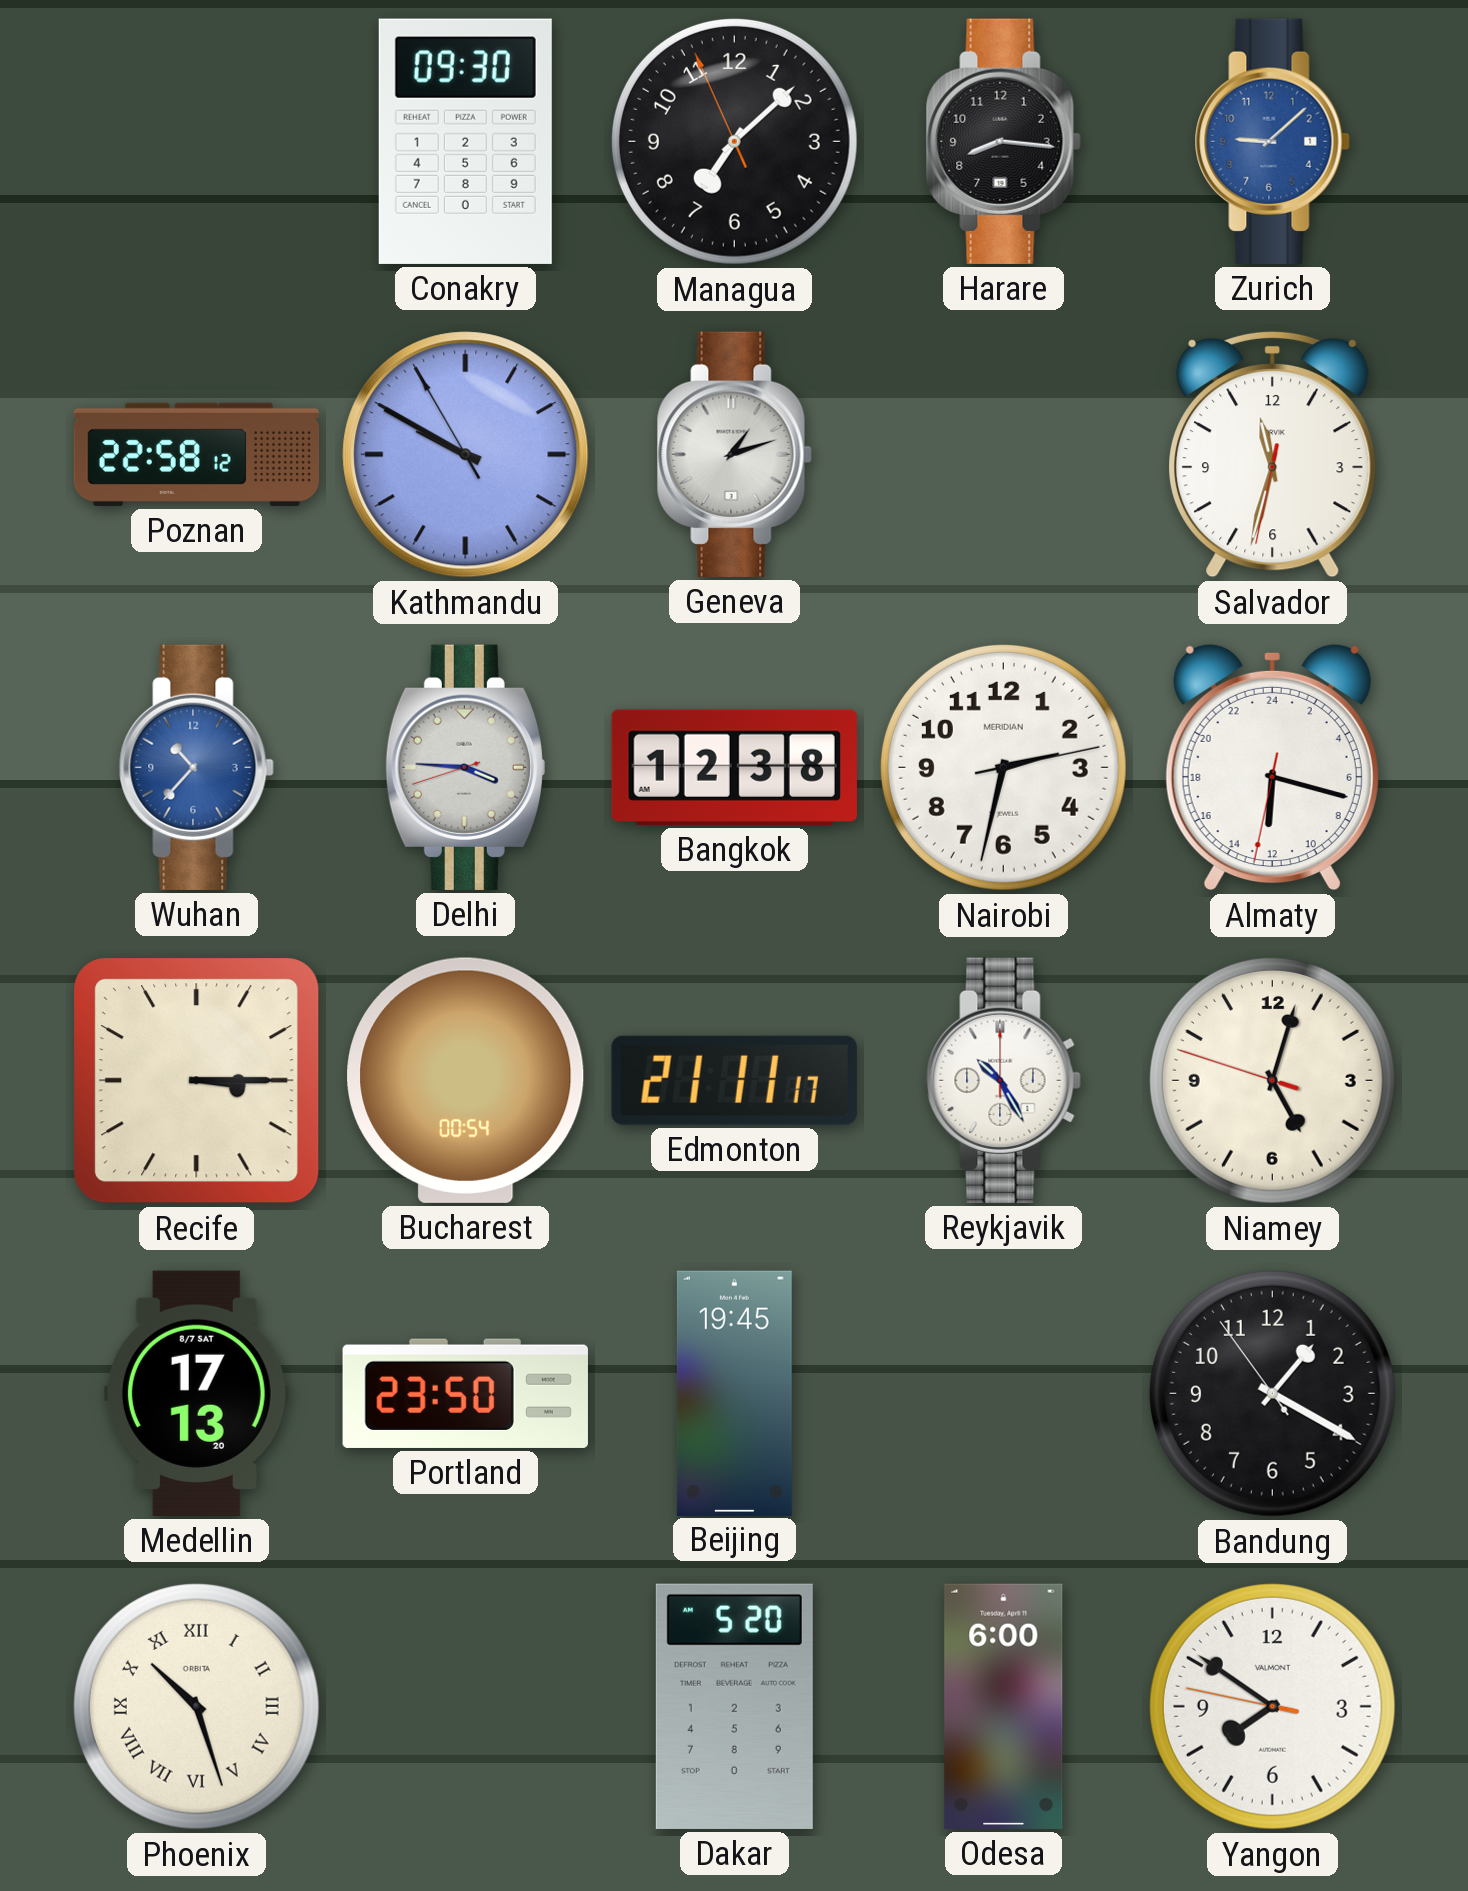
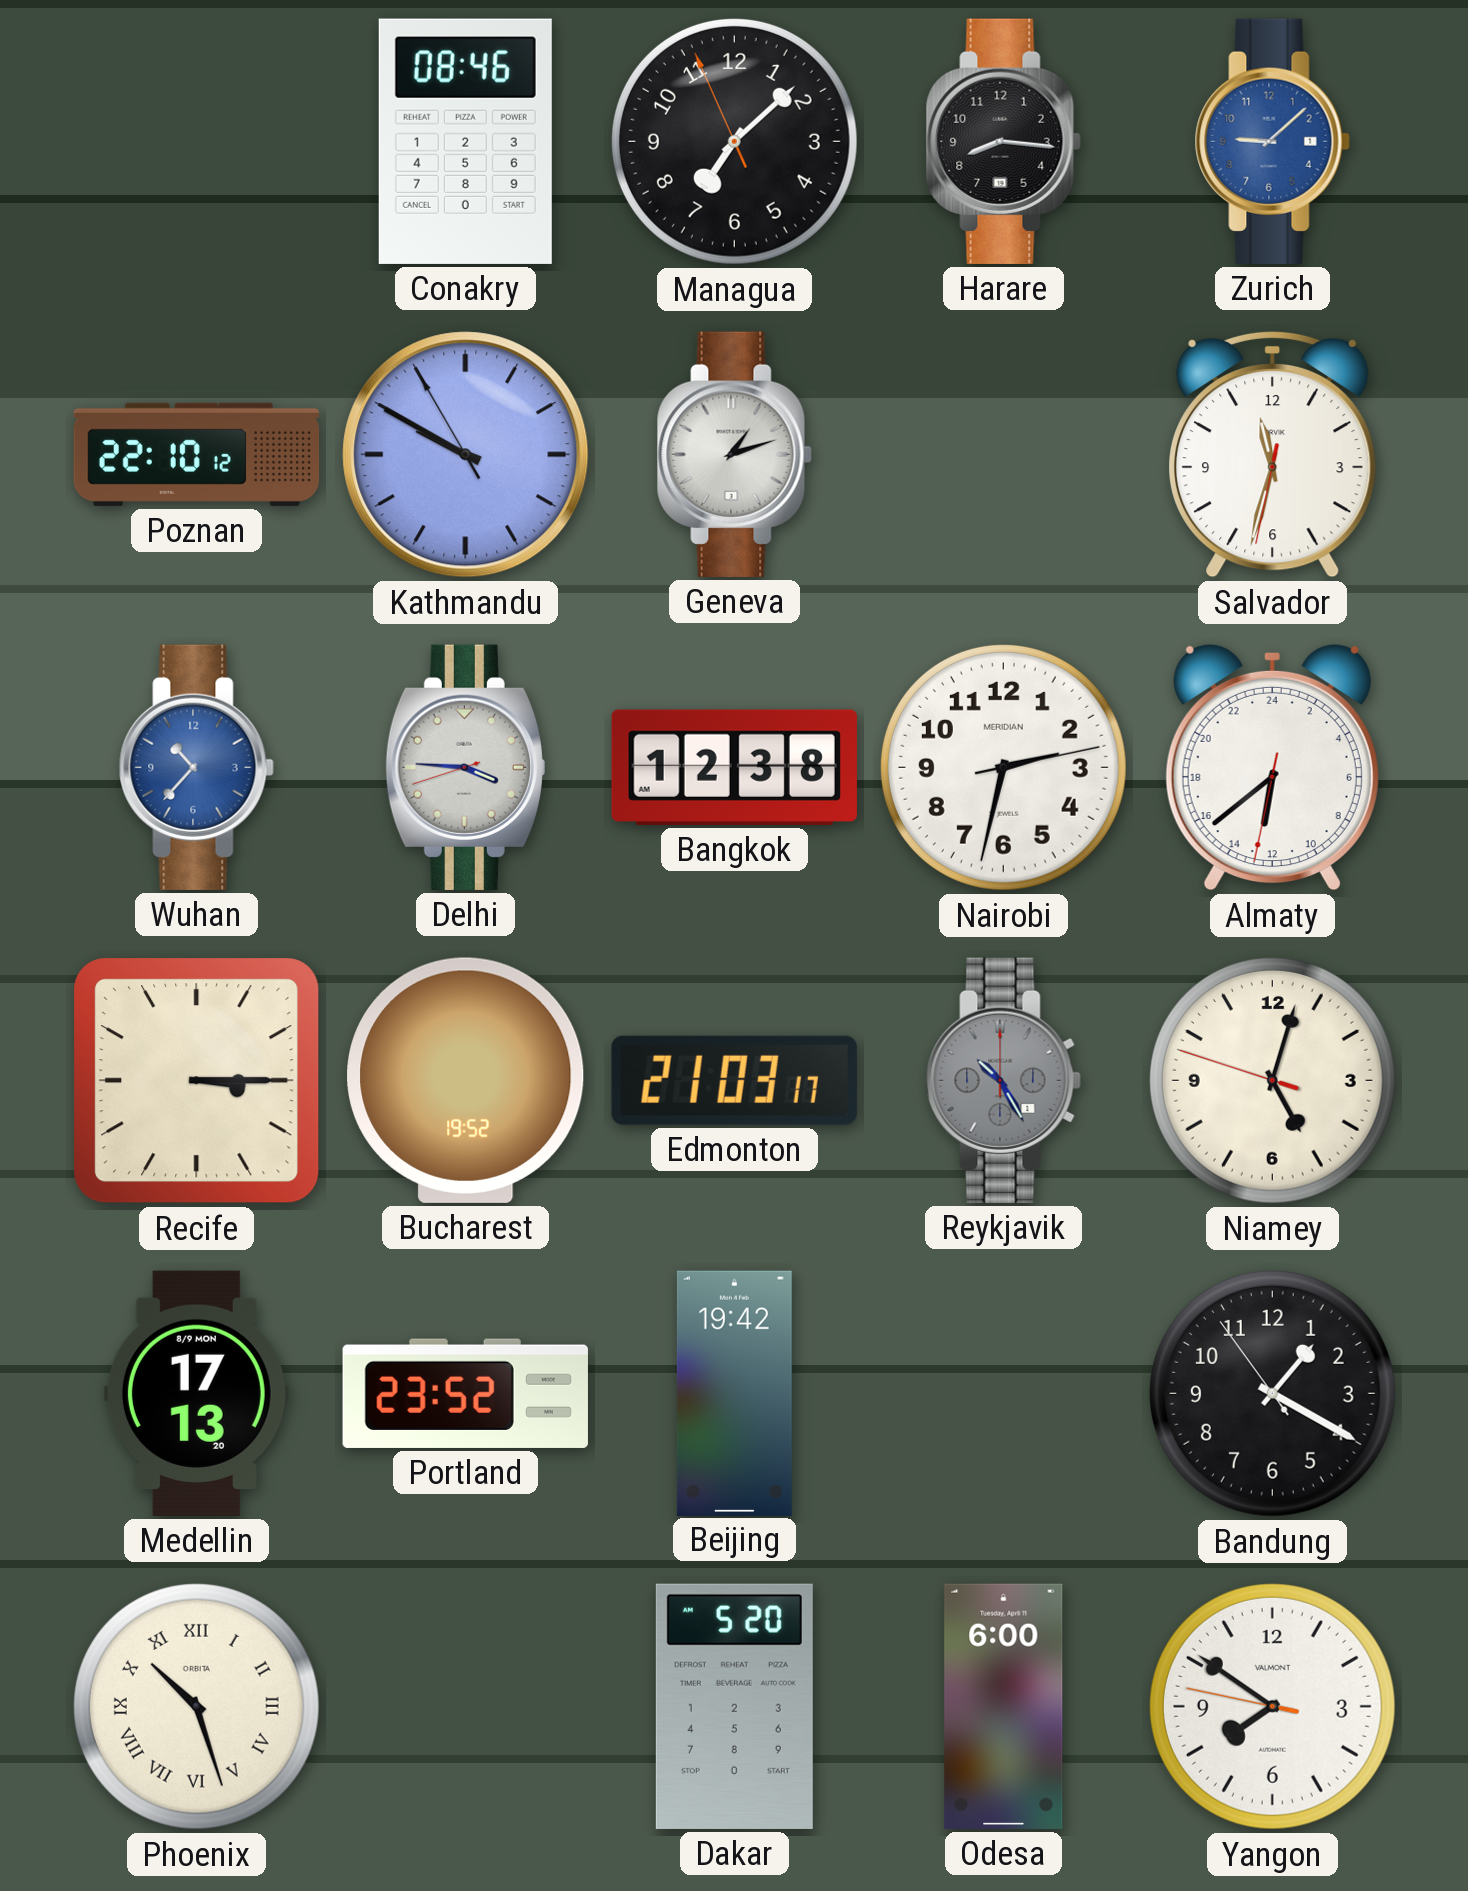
Conakry: 09:30 -> 08:46 (465, 141)
Poznan: 22:58 -> 22:10 (197, 454)
Almaty: 12:17 -> 12:38 (1272, 767)
Bucharest: 00:54 -> 19:52 (466, 1080)
Edmonton: 21:11 -> 21:03 (734, 1080)
Reykjavik dial: white -> grey (1003, 1080)
Medellin date: 8/7 SAT -> 8/9 MON (196, 1393)
Portland: 23:50 -> 23:52 (465, 1393)
Beijing: 19:45 -> 19:42 (734, 1393)
